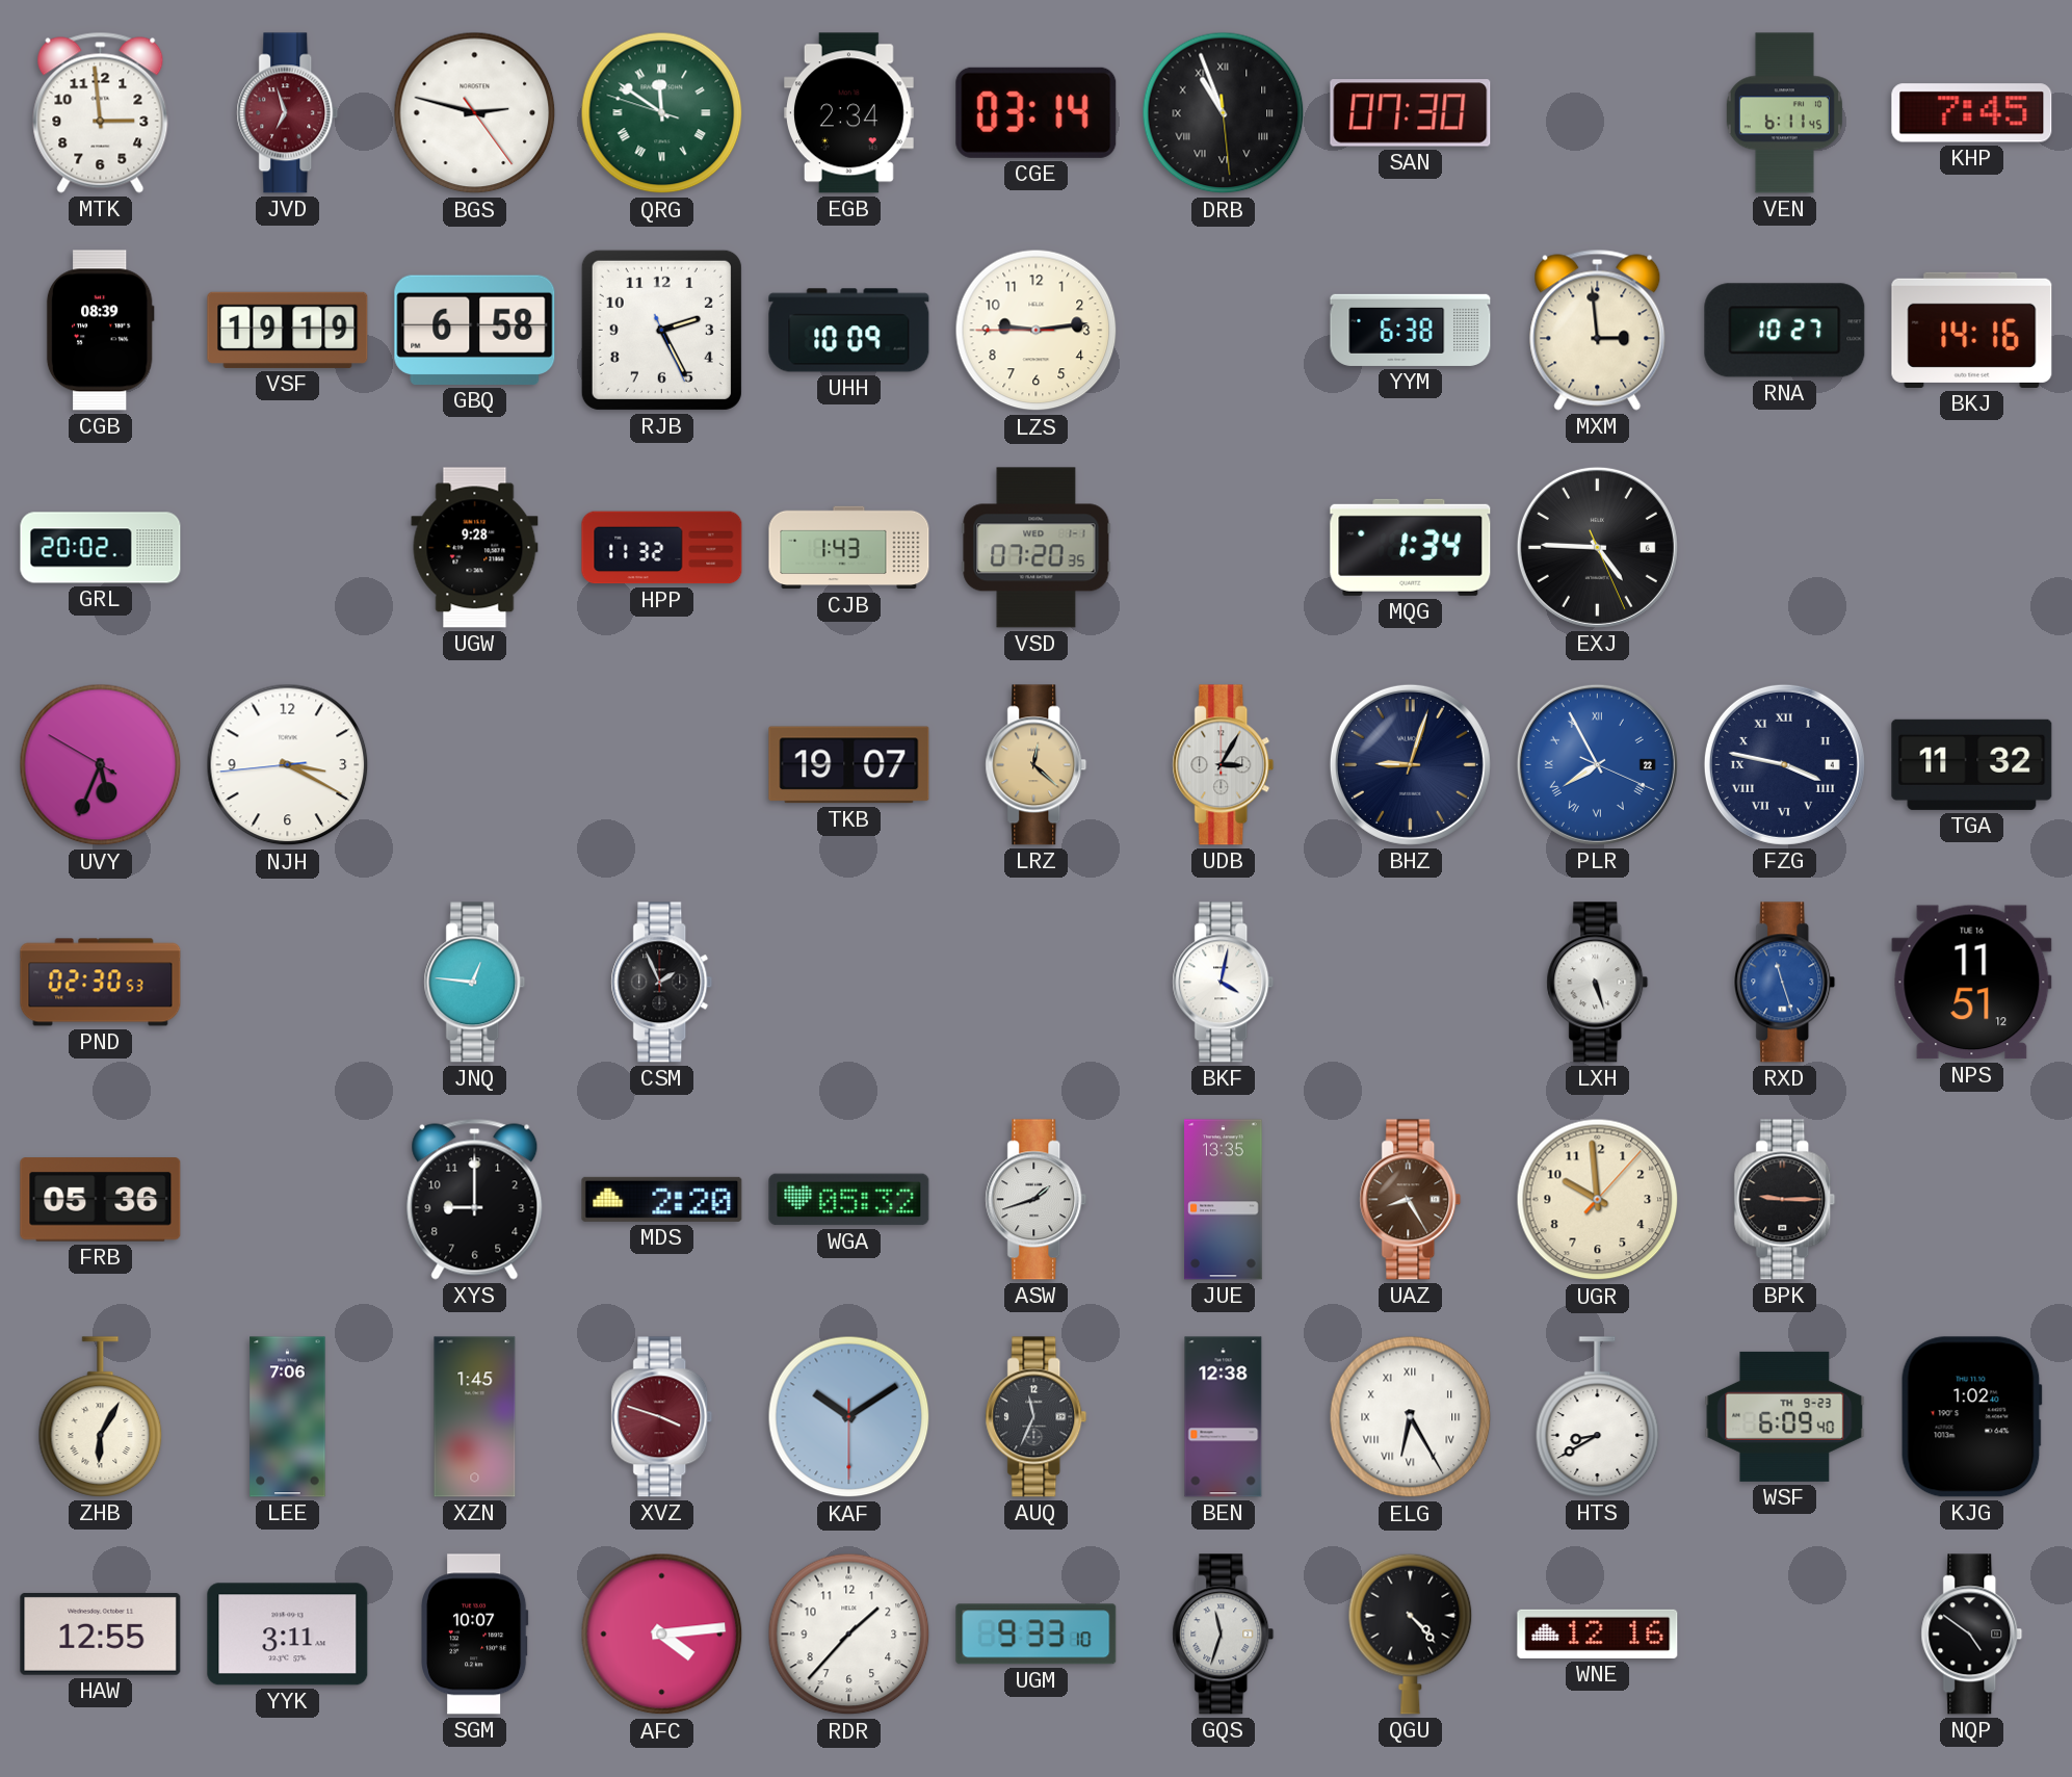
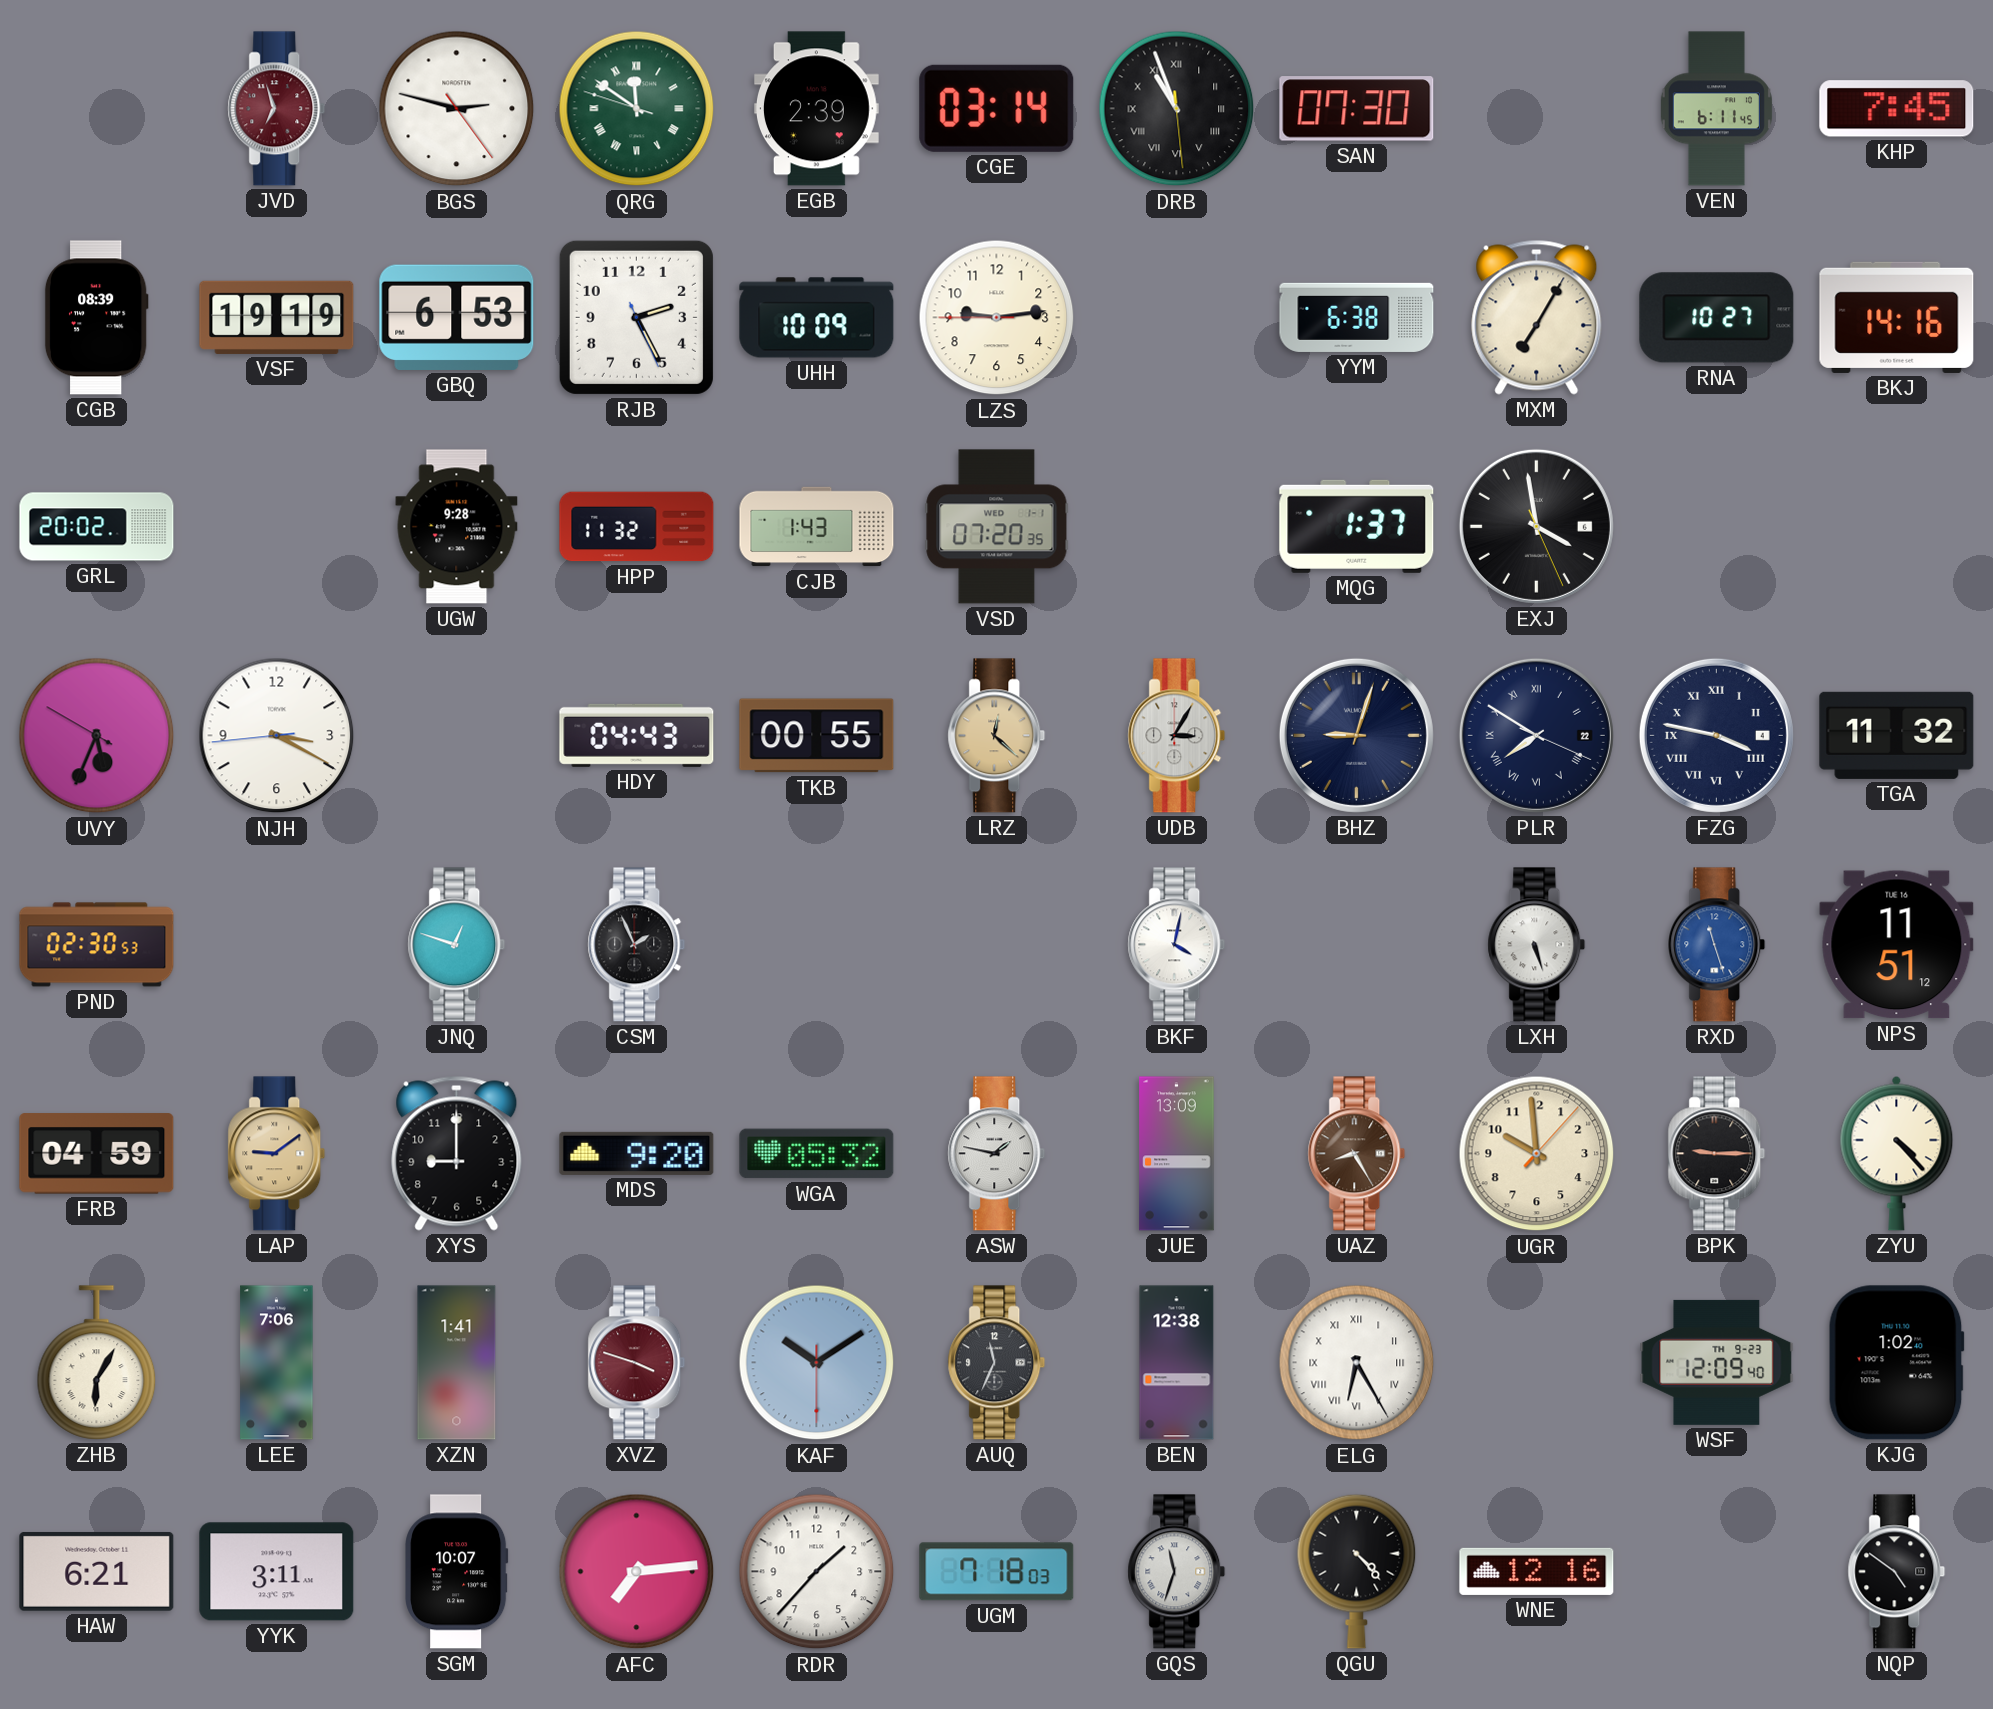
MTK: 2:59 -> none (101, 112)
EGB: 2:34 -> 2:39 (817, 109)
GBQ: 6:58 -> 6:53 (457, 317)
MXM: 2:59 -> 7:05 (1537, 317)
MQG: 1:34 -> 1:37 (1357, 526)
EXJ: 4:45 -> 3:58 (1536, 526)
HDY: none -> 04:43 (637, 735)
TKB: 19:07 -> 00:55 (817, 736)
PLR: 7:55 -> 7:50 (1536, 735)
PLR dial: blue -> navy (1536, 735)
JNQ: 12:46 -> 12:48 (457, 945)
FRB: 05:36 -> 04:59 (97, 1154)
LAP: none -> 9:09 (277, 1154)
MDS: 2:20 -> 9:20 (637, 1153)
ASW: 1:42 -> 1:47 (997, 1154)
JUE: 13:35 -> 13:09 (1177, 1154)
ZYU: none -> 4:23 (1897, 1153)
XZN: 1:45 -> 1:41 (457, 1363)
HTS: 8:40 -> none (1598, 1417)
WSF: 6:09 -> 12:09 (1717, 1362)
HAW: 12:55 -> 6:21 (97, 1571)
AFC: 4:14 -> 7:14 (637, 1572)
UGM: 9:33 -> 7:18 (997, 1572)
